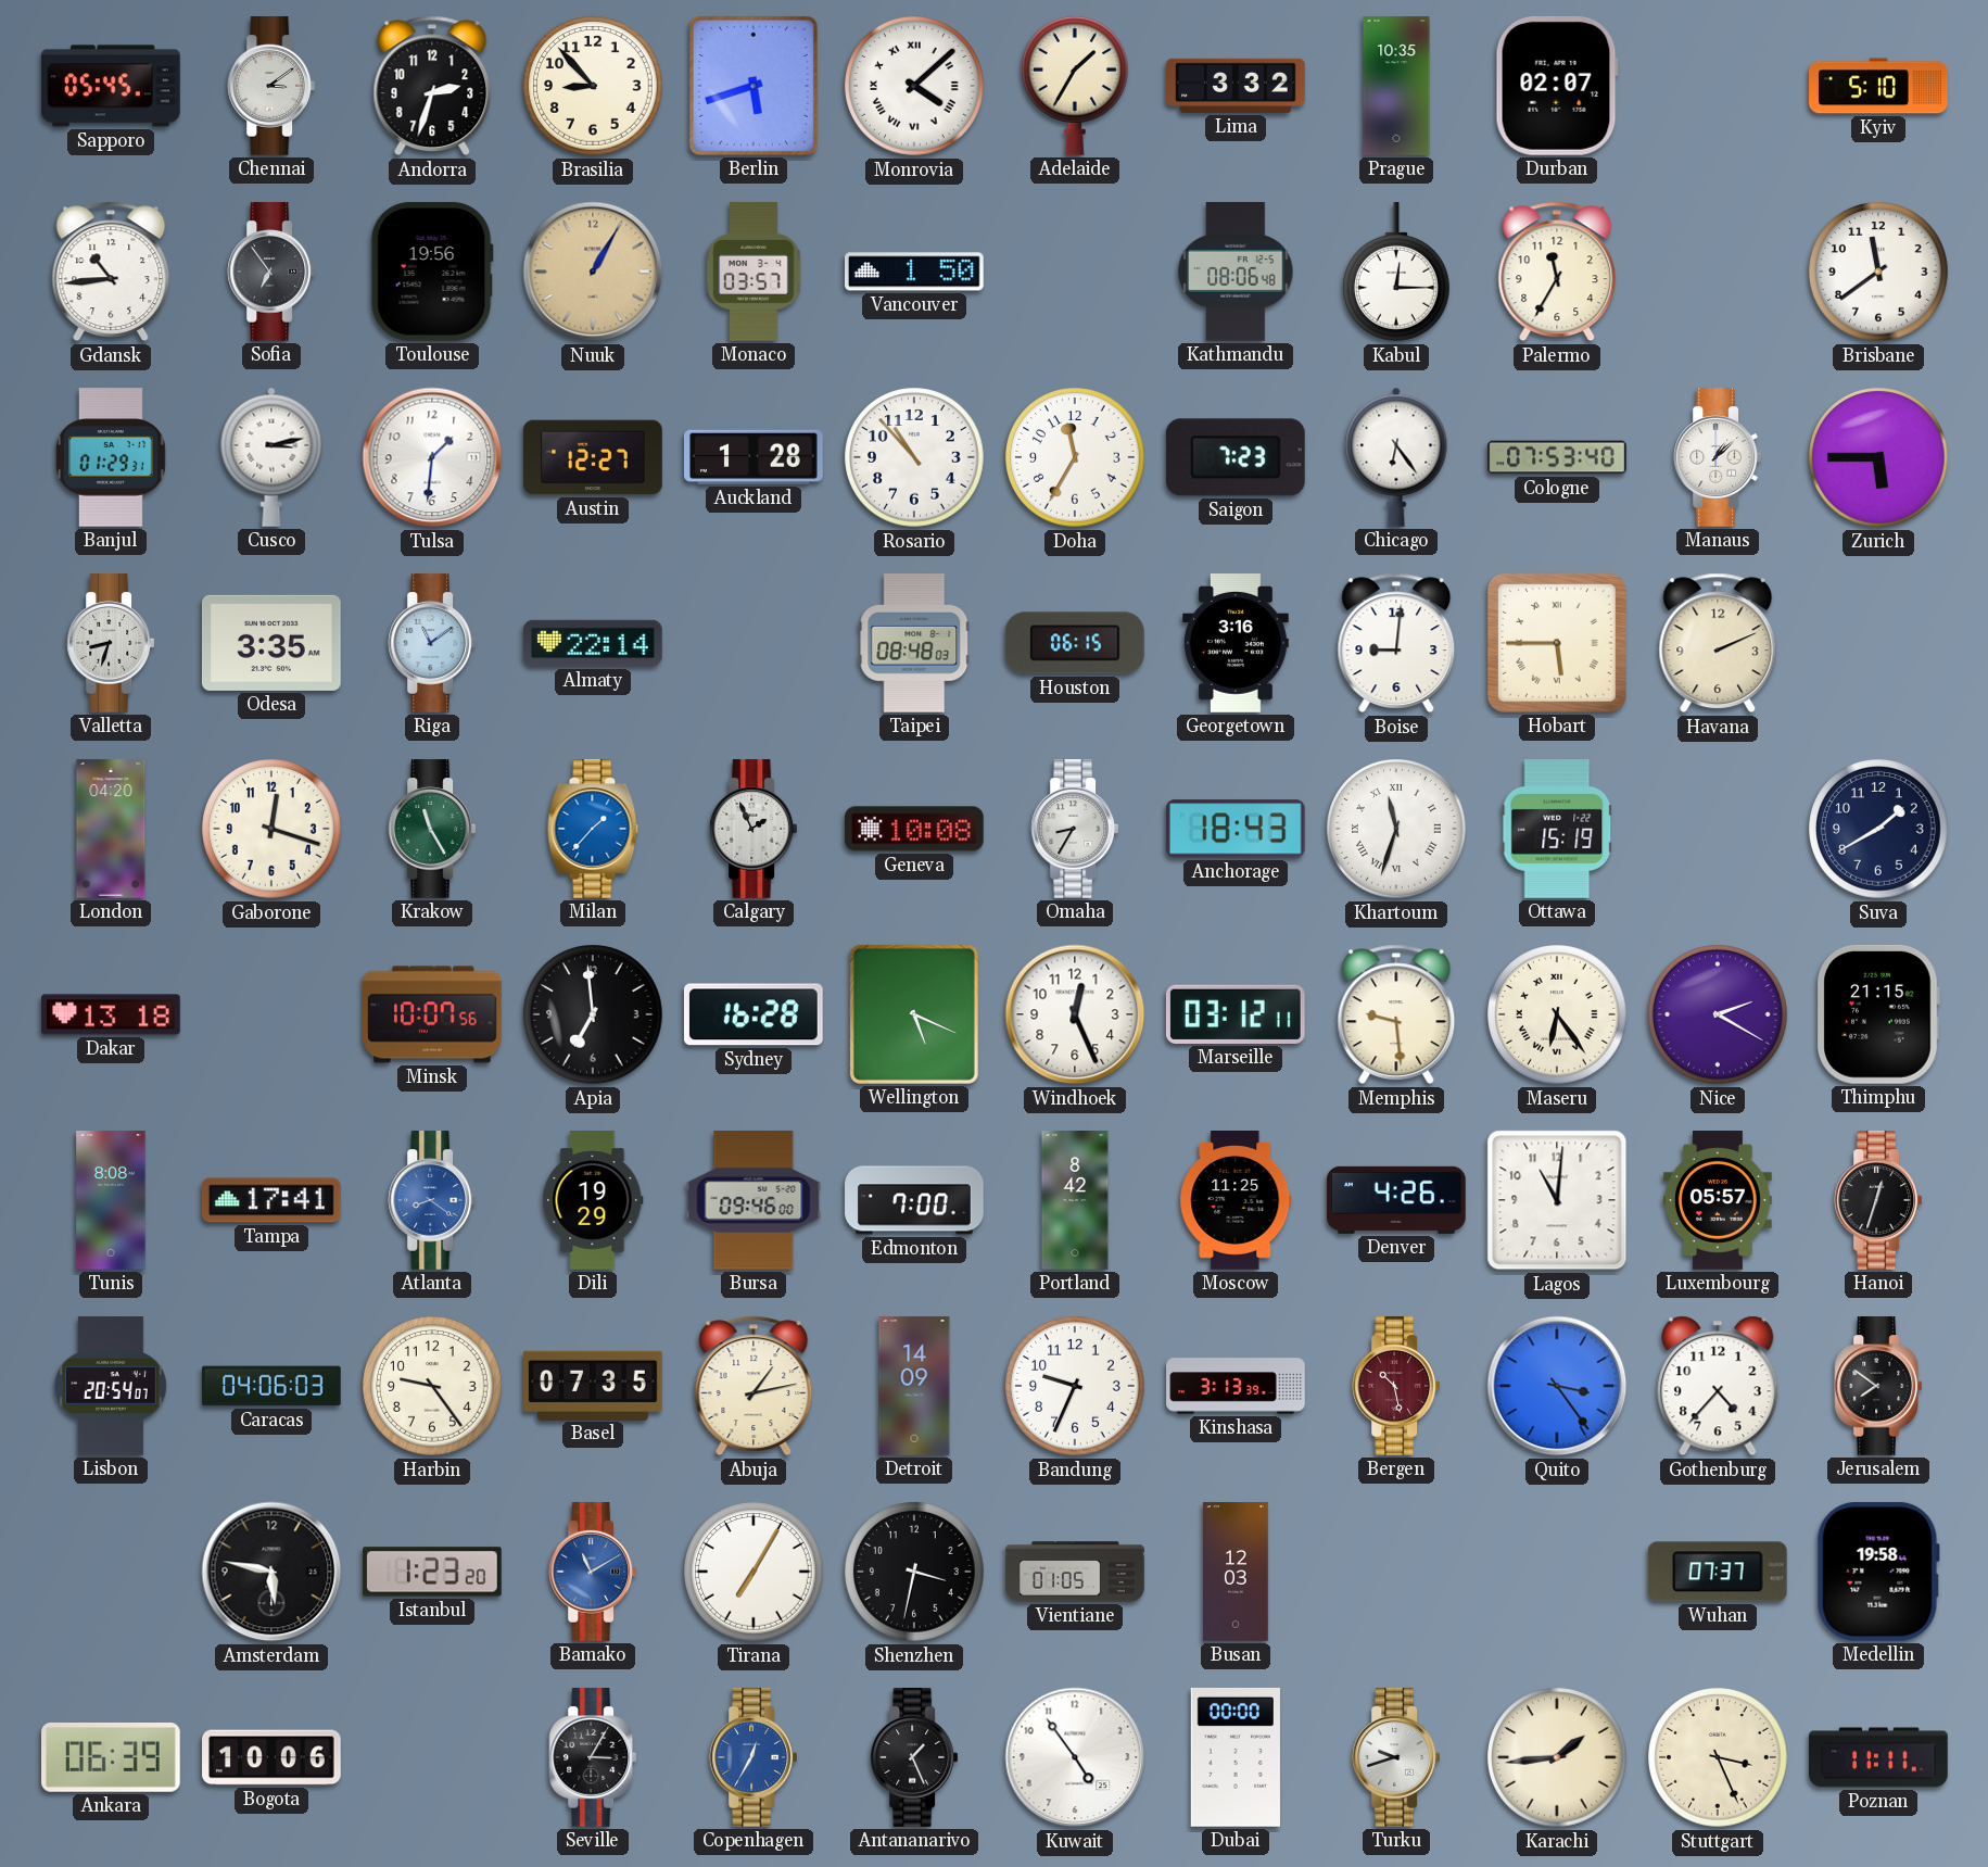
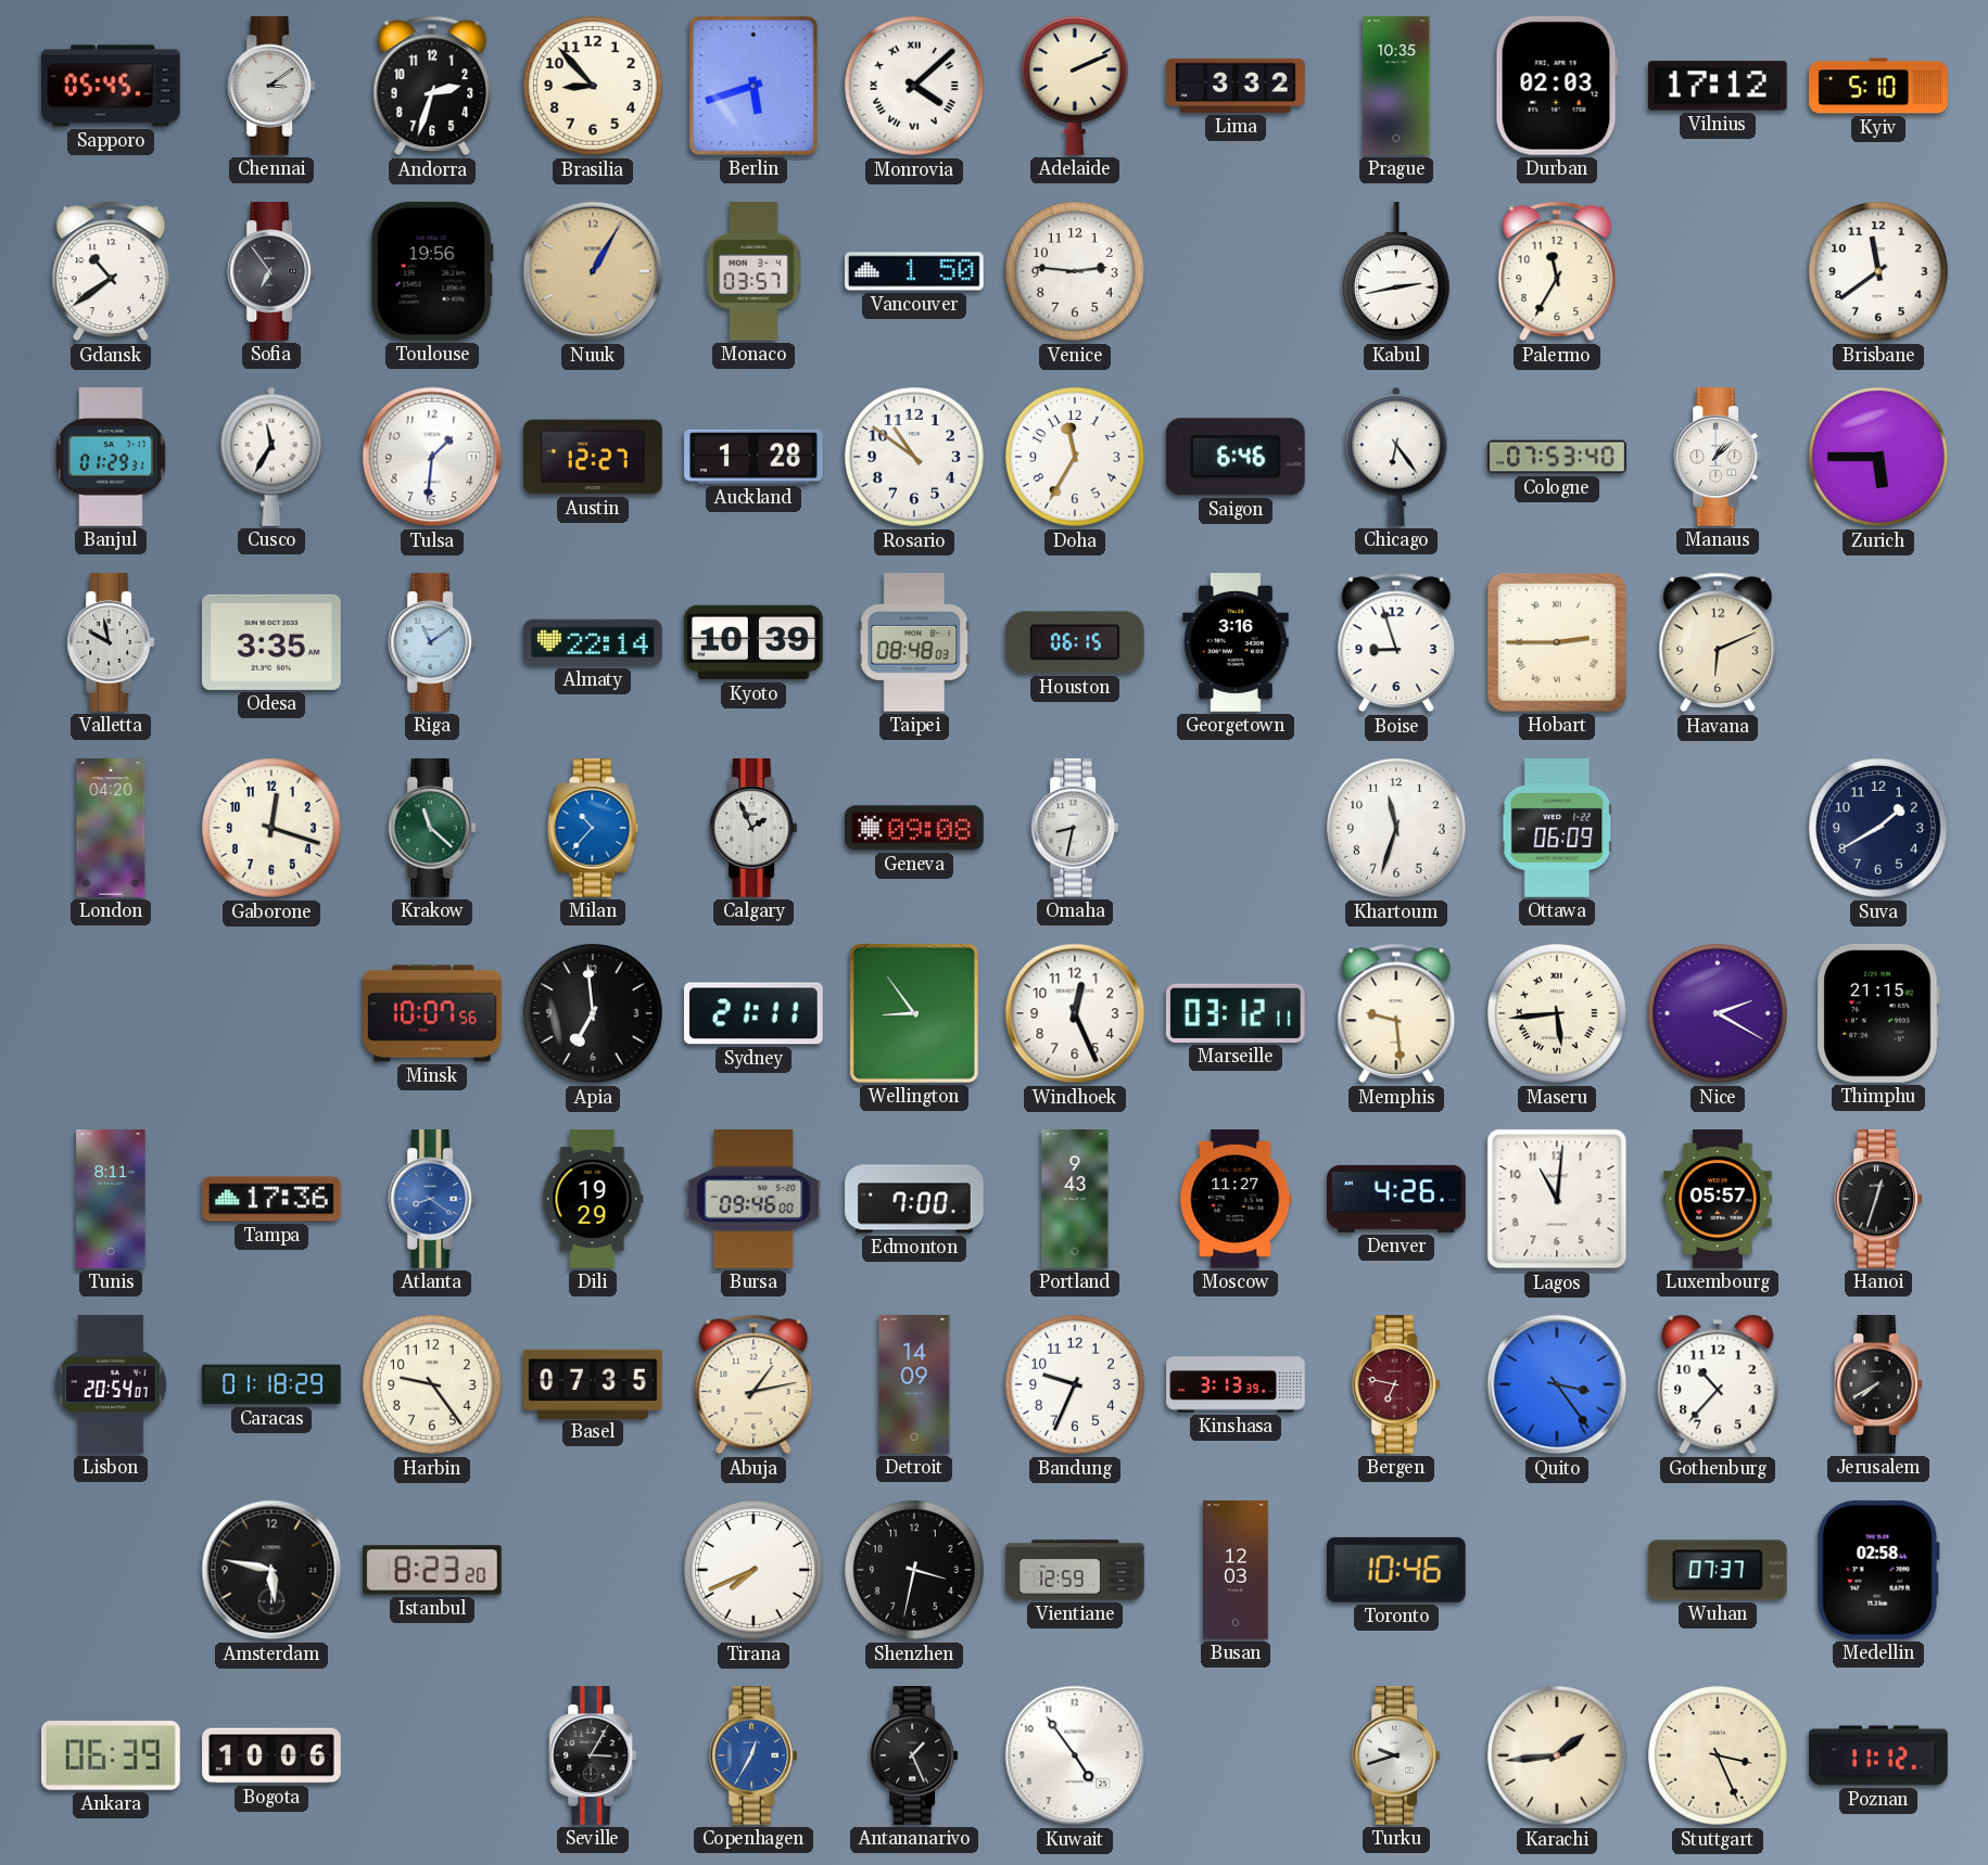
Adelaide: 1:35 -> 2:11 (1076, 86)
Durban: 02:07 -> 02:03 (1557, 86)
Vilnius: none -> 17:12 (1718, 86)
Gdansk: 10:44 -> 10:39 (111, 271)
Venice: none -> 2:46 (1075, 271)
Kathmandu: 08:06 -> none (1236, 273)
Kabul: 12:15 -> 2:43 (1397, 272)
Cusco: 3:13 -> 11:35 (271, 457)
Rosario: 10:53 -> 10:51 (914, 457)
Saigon: 7:23 -> 6:46 (1236, 457)
Valletta: 8:33 -> 9:58 (111, 643)
Kyoto: none -> 10:39 (754, 642)
Boise: 9:01 -> 8:57 (1396, 642)
Hobart: 5:45 -> 2:45 (1557, 642)
Havana: 2:11 -> 6:11 (1718, 642)
Krakow: 11:25 -> 11:22 (432, 829)
Milan: 1:37 -> 10:37 (593, 829)
Geneva: 10:08 -> 09:08 (915, 828)
Omaha: 8:35 -> 8:32 (1075, 829)
Anchorage: 18:43 -> none (1236, 829)
Khartoum numerals: Roman -> Arabic (1396, 828)
Ottawa: 15:19 -> 06:09 (1557, 829)
Dakar: 13:18 -> none (112, 1014)
Sydney: 16:28 -> 21:11 (754, 1013)
Wellington: 5:19 -> 8:54 (914, 1013)
Maseru: 6:24 -> 5:44 (1557, 1013)
Tunis: 8:08 -> 8:11 (111, 1199)
Tampa: 17:41 -> 17:36 (273, 1199)
Portland: 8:42 -> 9:43 (1075, 1199)
Moscow: 11:25 -> 11:27 (1236, 1200)
Caracas: 04:06 -> 01:18 (273, 1384)
Bergen: 10:28 -> 6:47 (1396, 1385)
Gothenburg: 4:37 -> 10:37 (1718, 1384)
Jerusalem: 7:51 -> 7:40 (1878, 1385)
Istanbul: 1:23 -> 8:23 (433, 1570)
Bamako: 11:10 -> none (593, 1573)
Tirana: 7:05 -> 7:41 (754, 1570)
Vientiane: 01:05 -> 12:59 (1075, 1570)
Toronto: none -> 10:46 (1396, 1570)
Medellin: 19:58 -> 02:58 (1878, 1570)
Dubai: 00:00 -> none (1236, 1757)
Poznan: 11:11 -> 11:12 (1878, 1755)
